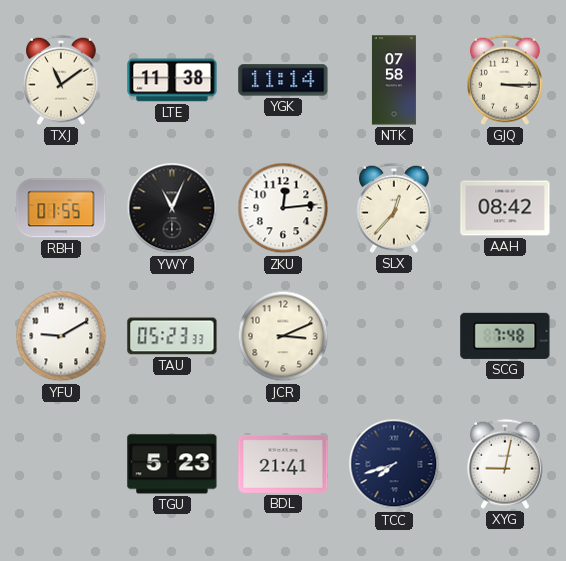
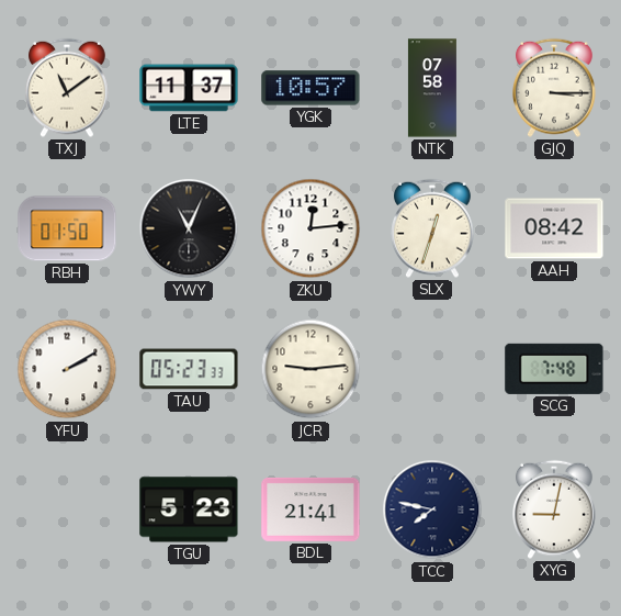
LTE: 11:38 -> 11:37 (189, 88)
YGK: 11:14 -> 10:57 (310, 88)
RBH: 01:55 -> 01:50 (67, 228)
SLX: 12:37 -> 12:33 (433, 228)
YFU: 9:10 -> 2:10 (67, 369)
JCR: 3:11 -> 9:14 (310, 369)
TCC: 7:42 -> 7:47 (432, 509)
